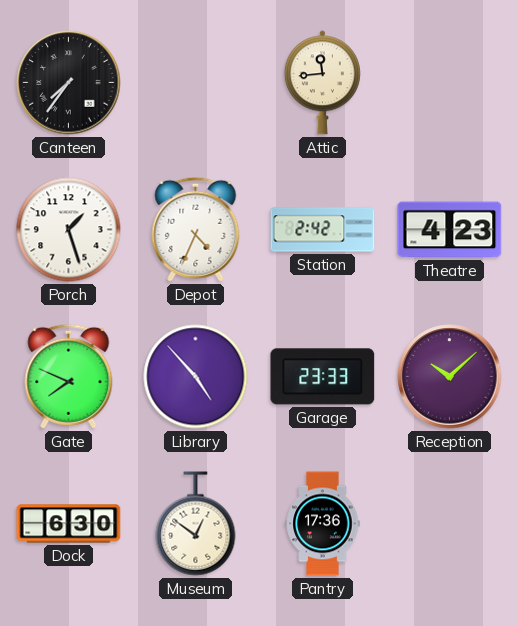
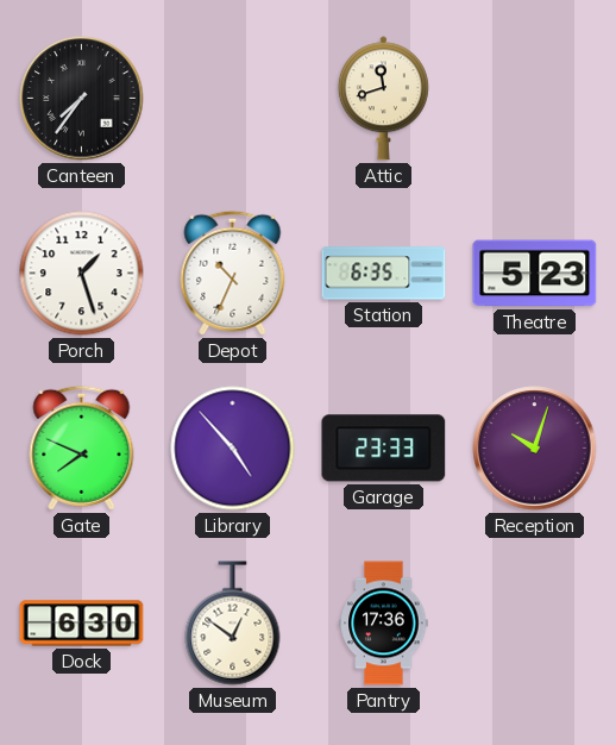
Attic: 11:44 -> 11:42 (383, 99)
Depot: 4:34 -> 10:34 (233, 273)
Station: 2:42 -> 6:35 (384, 274)
Theatre: 4:23 -> 5:23 (535, 274)
Reception: 10:08 -> 10:03 (535, 449)
